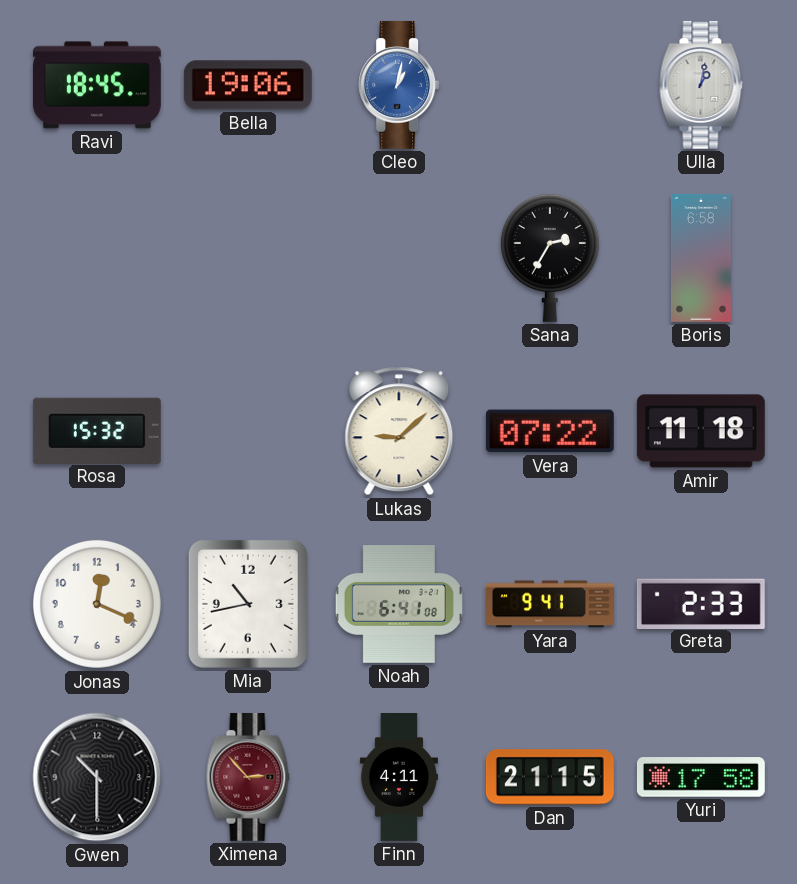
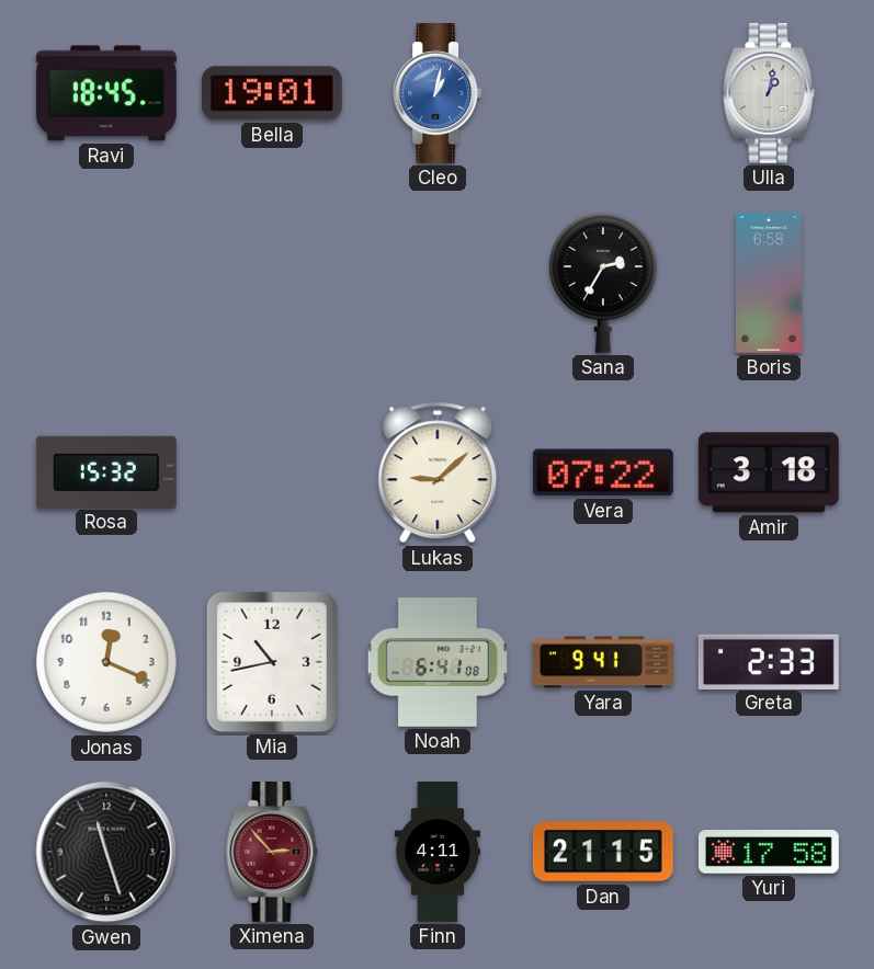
Bella: 19:06 -> 19:01 (272, 93)
Amir: 11:18 -> 3:18 (769, 472)
Gwen: 10:30 -> 11:27 (106, 852)
